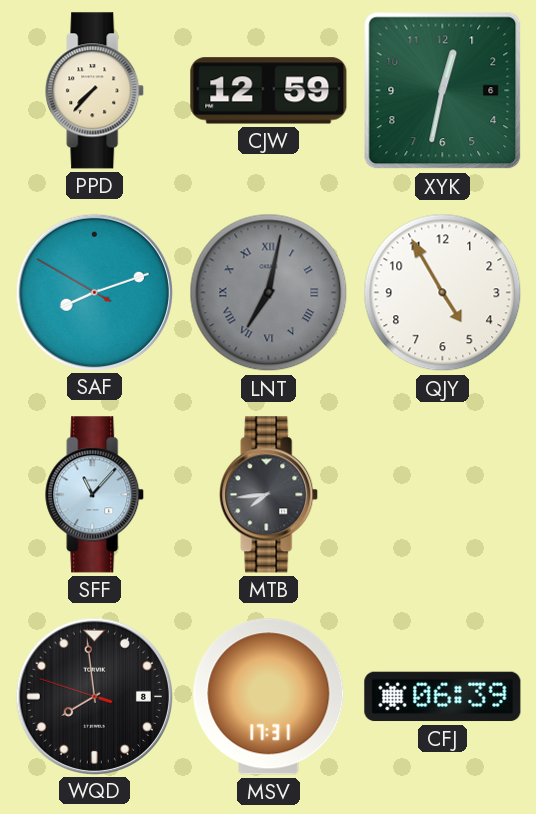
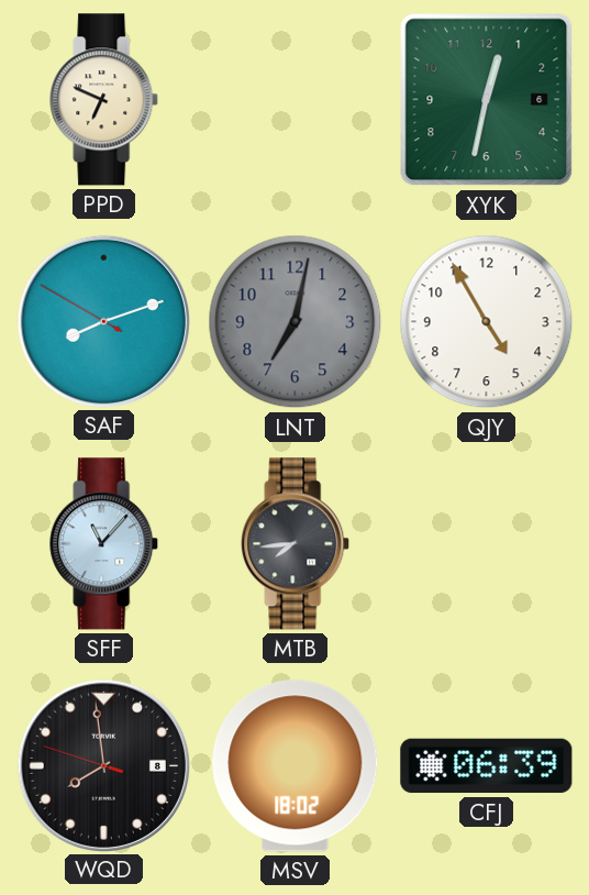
PPD: 7:37 -> 6:49 (104, 100)
CJW: 12:59 -> none (269, 91)
LNT numerals: Roman -> Arabic (296, 322)
MSV: 17:31 -> 18:02 (296, 766)
